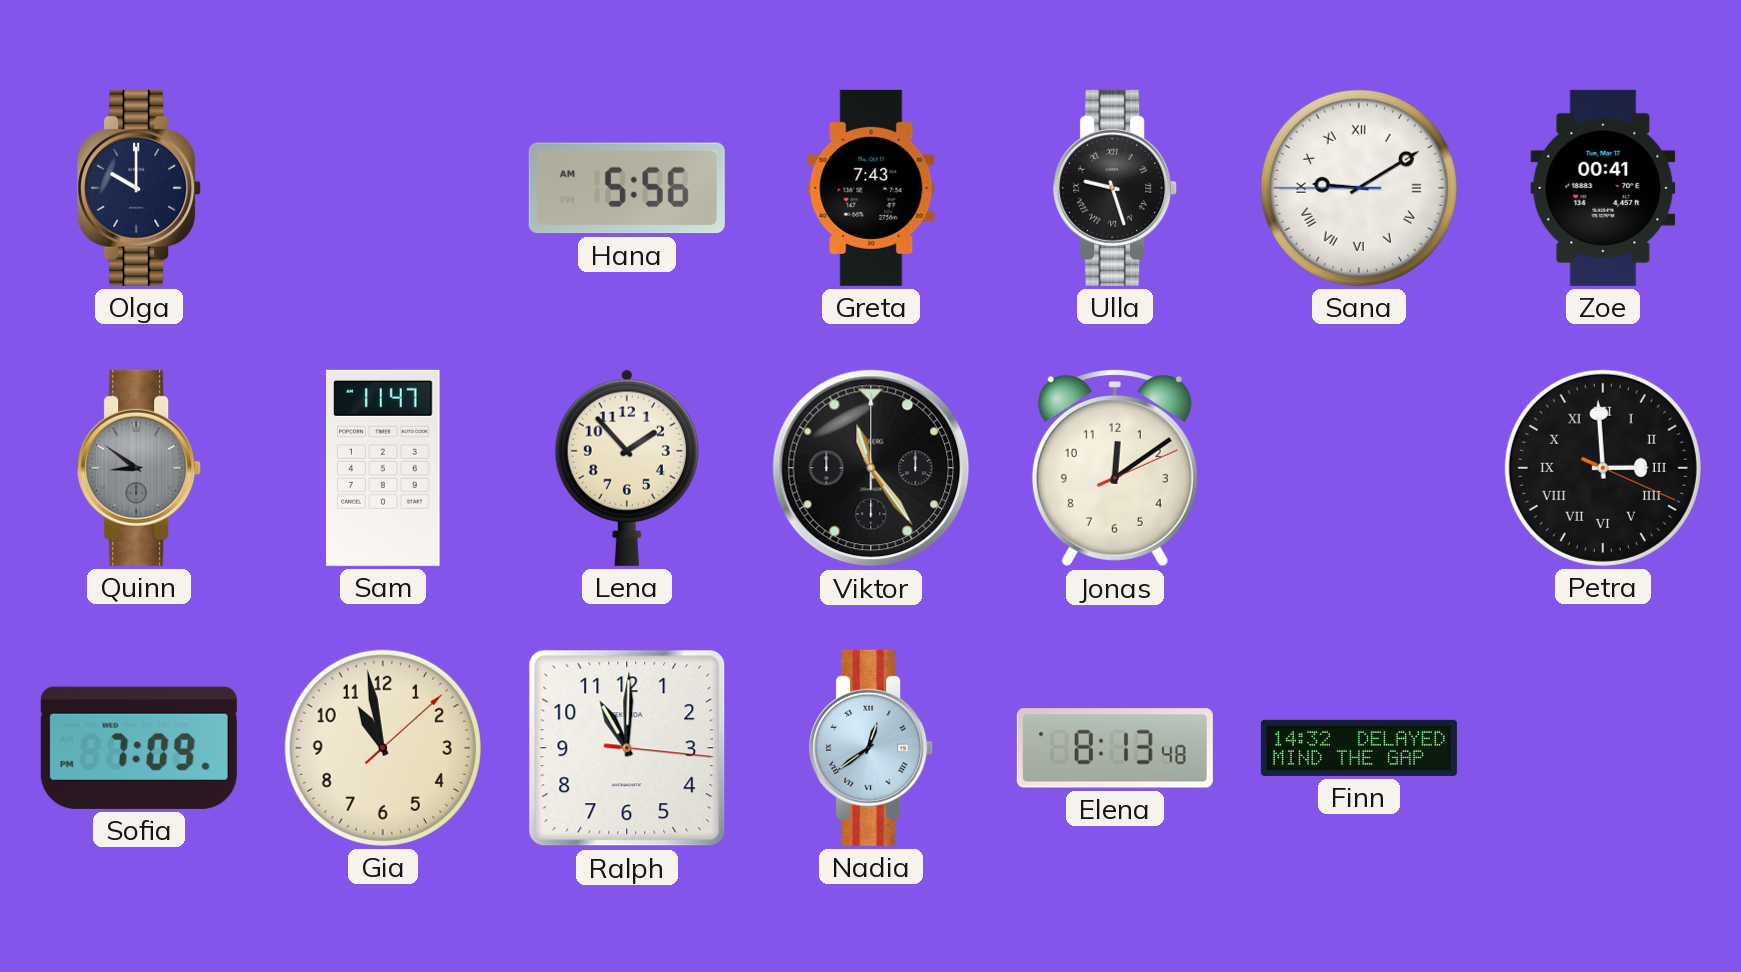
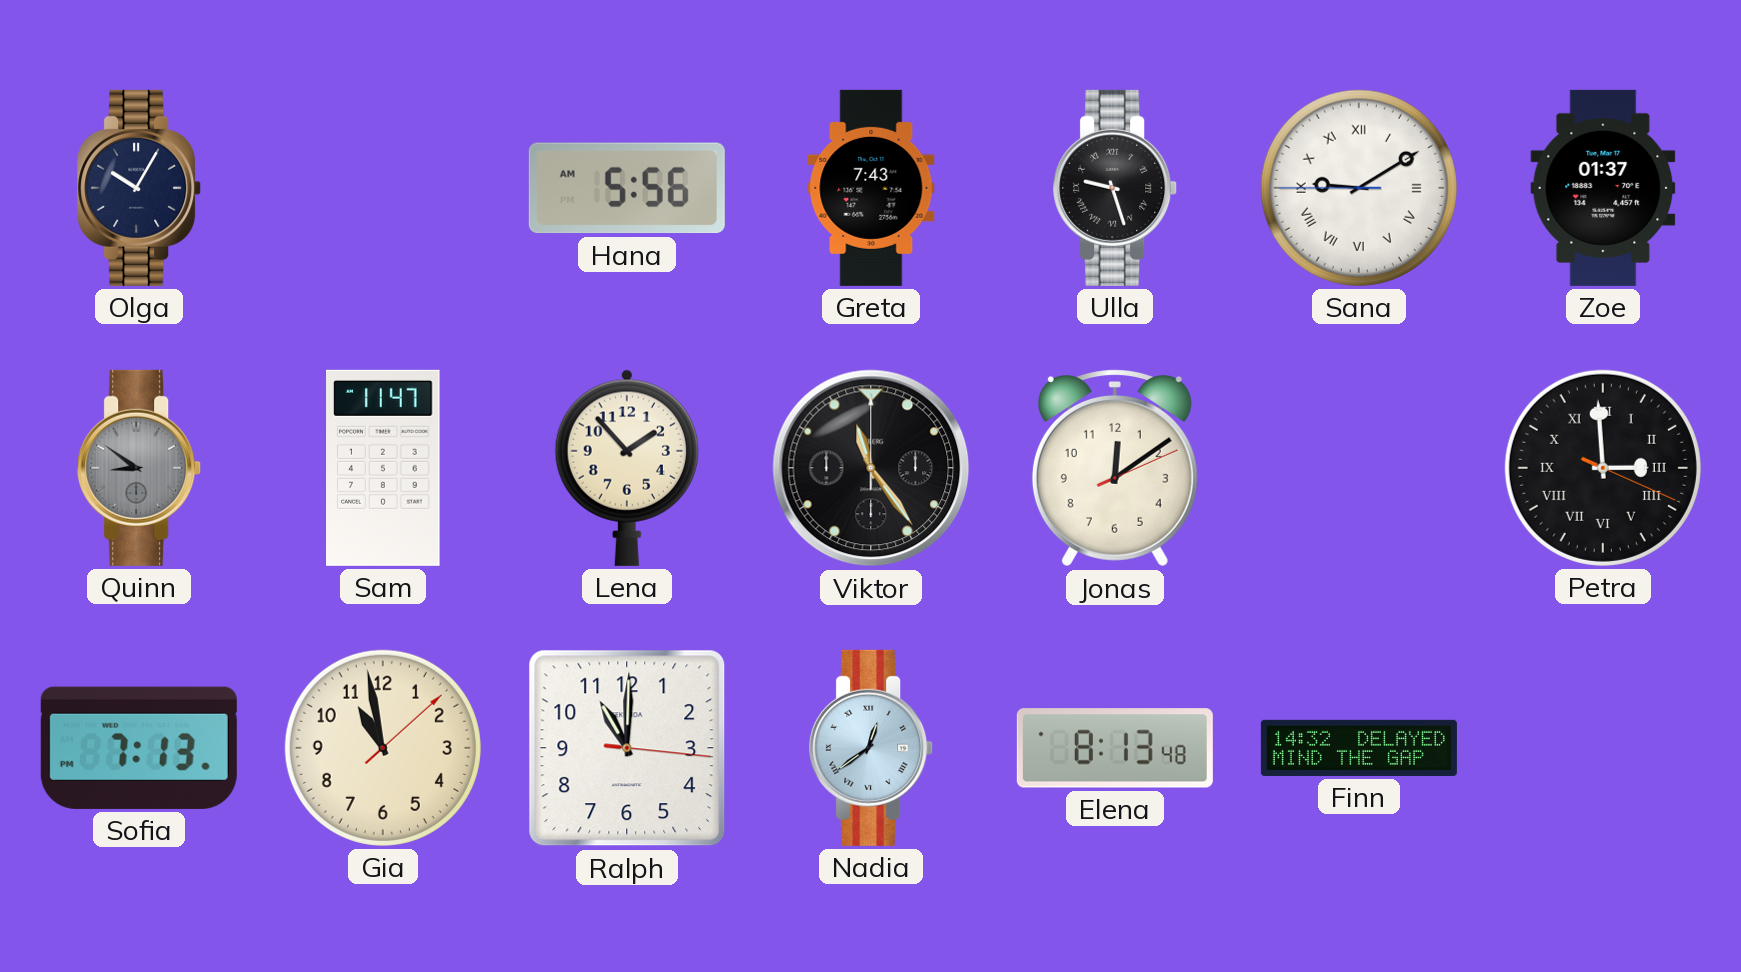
Olga: 10:00 -> 10:05 (140, 188)
Zoe: 00:41 -> 01:37 (1603, 188)
Sofia: 7:09 -> 7:13 (139, 748)
